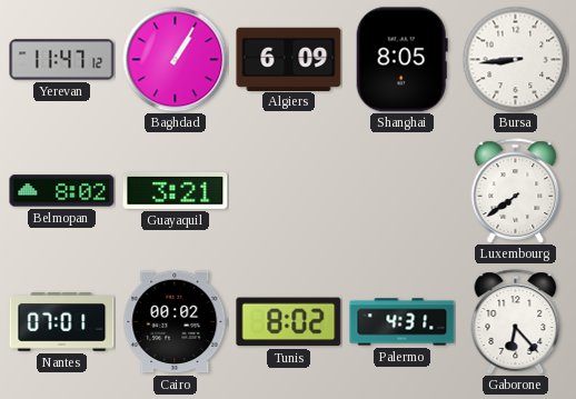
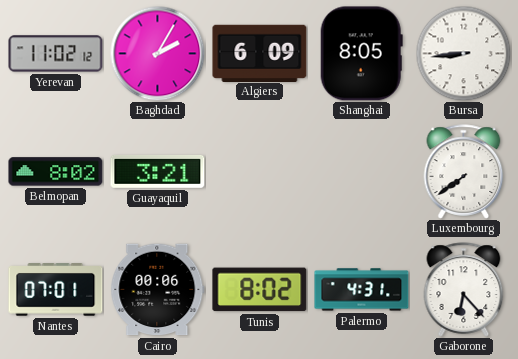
Yerevan: 11:47 -> 11:02 (56, 54)
Baghdad: 1:05 -> 2:05 (157, 53)
Cairo: 00:02 -> 00:06 (158, 290)
